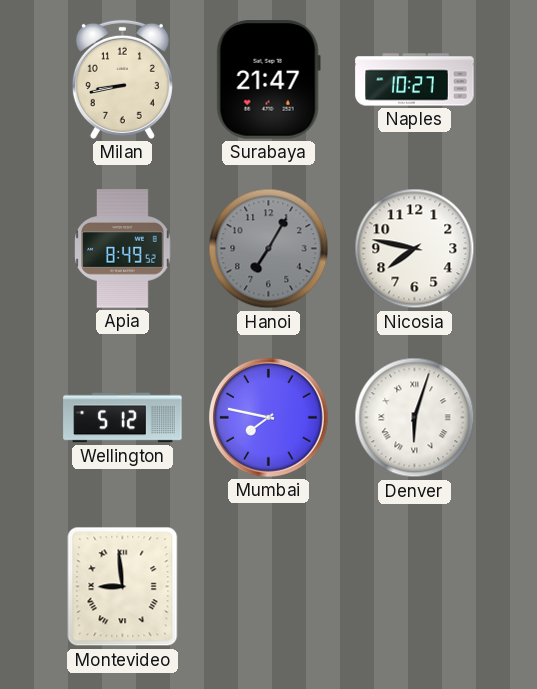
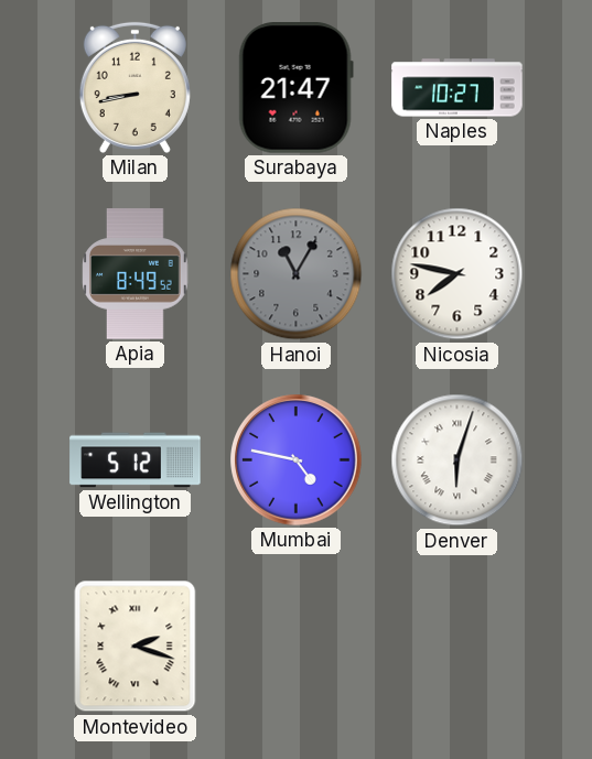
Hanoi: 7:05 -> 11:05 (297, 274)
Mumbai: 7:47 -> 4:47 (297, 460)
Montevideo: 8:59 -> 2:18 (136, 647)
